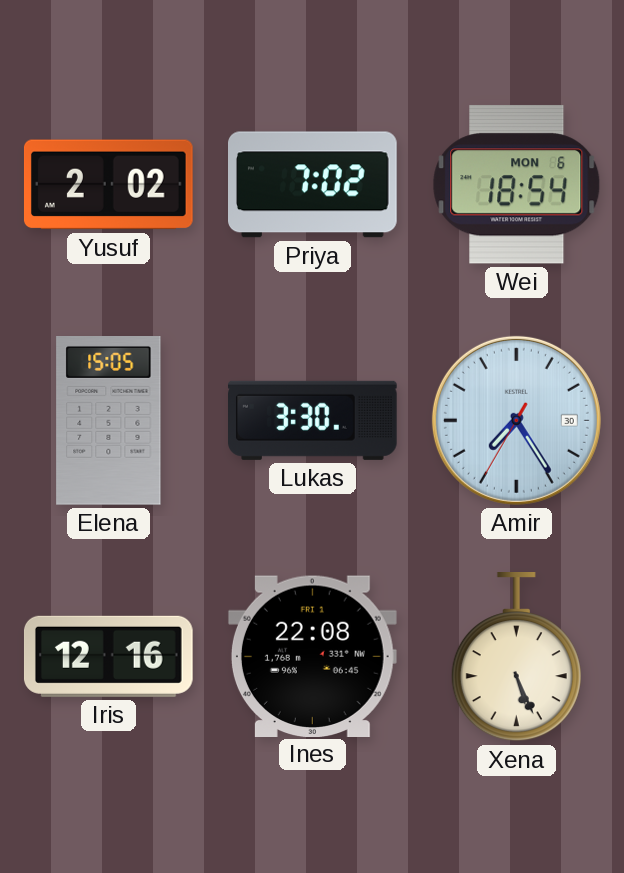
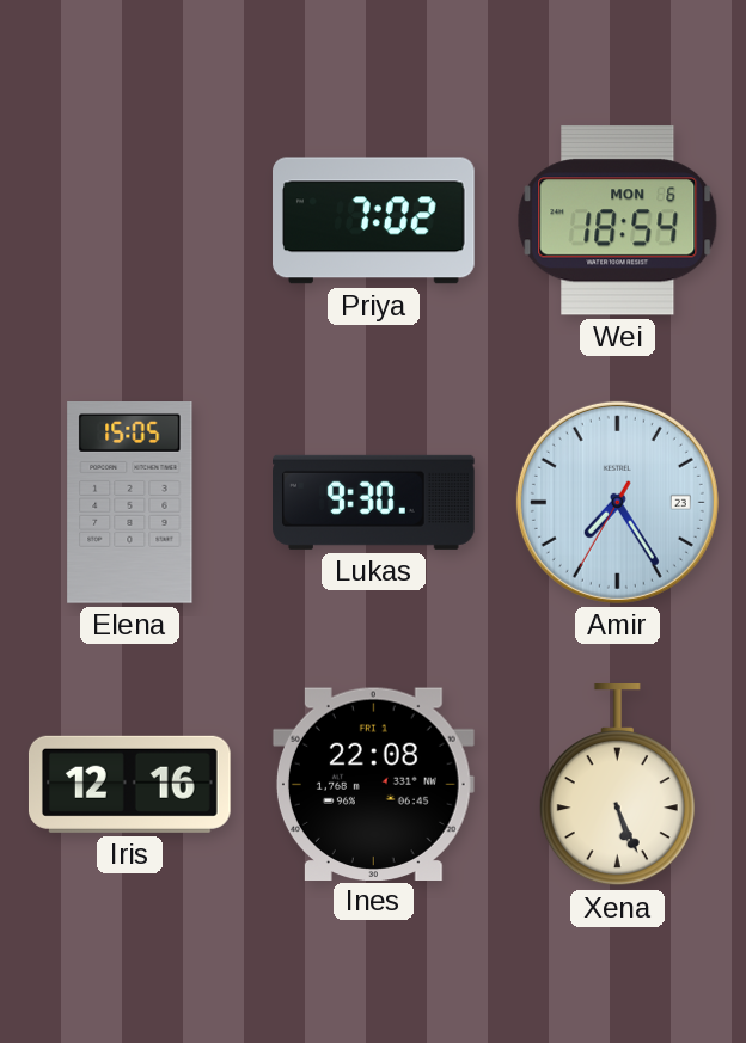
Yusuf: 2:02 -> none (108, 185)
Lukas: 3:30 -> 9:30 (374, 502)
Amir date: 30 -> 23 (617, 502)
